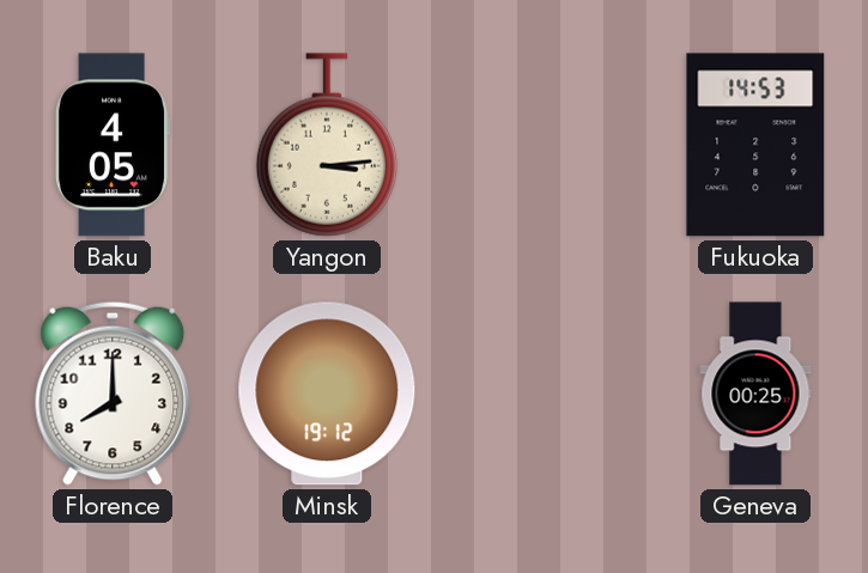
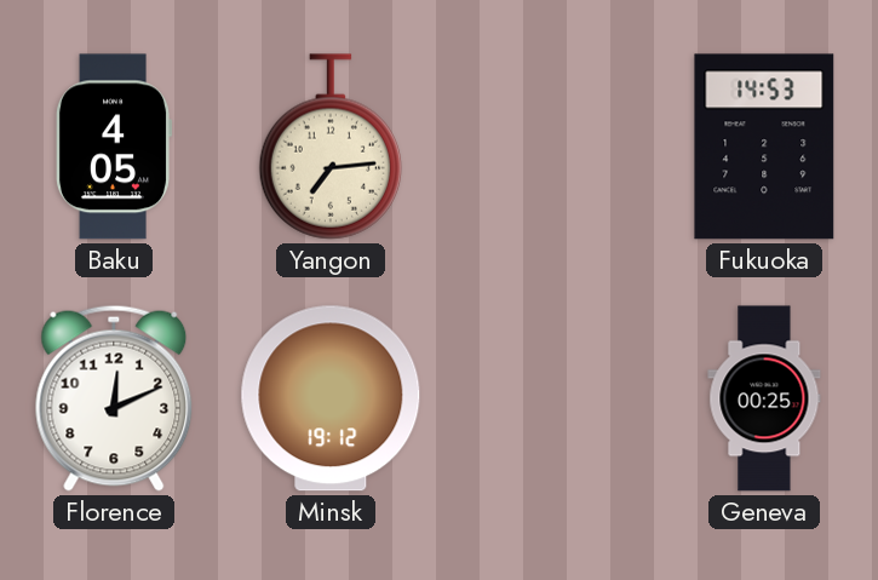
Yangon: 3:14 -> 7:14 (331, 147)
Florence: 8:00 -> 12:11 (114, 398)
